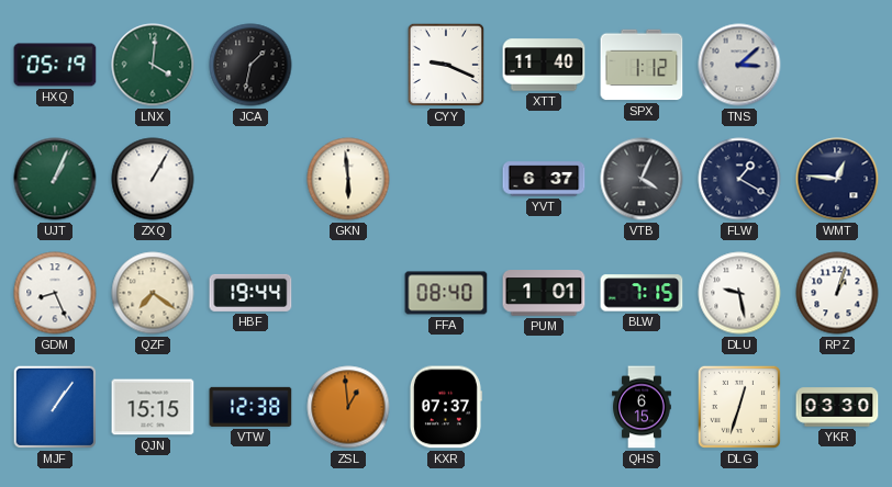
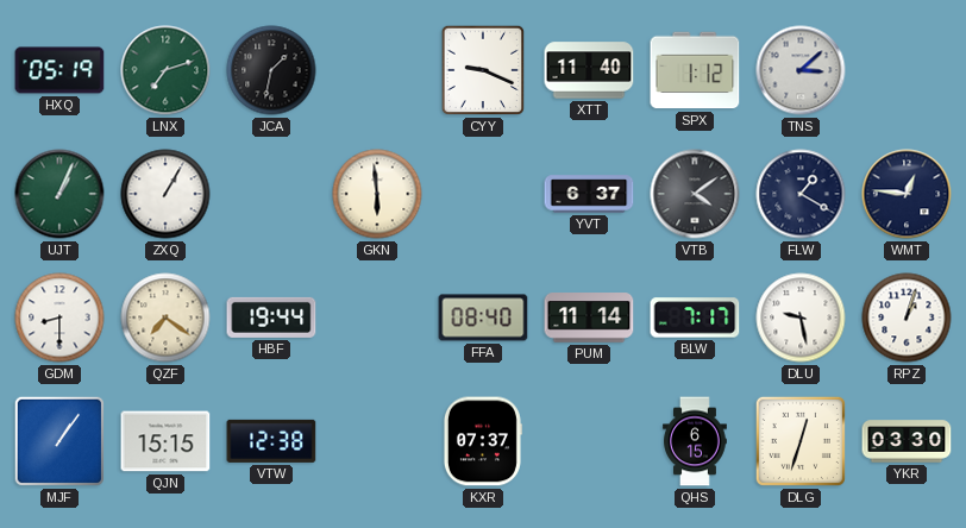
LNX: 4:01 -> 7:12 (165, 70)
VTB: 4:04 -> 4:09 (695, 194)
GDM: 8:26 -> 8:30 (59, 318)
PUM: 1:01 -> 11:14 (589, 318)
BLW: 7:15 -> 7:17 (695, 318)
ZSL: 12:59 -> none (348, 407)
